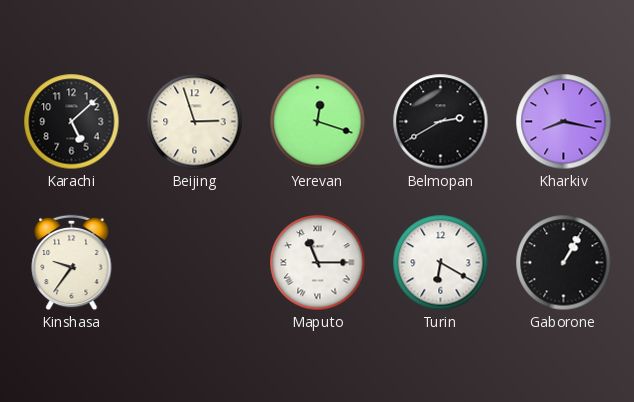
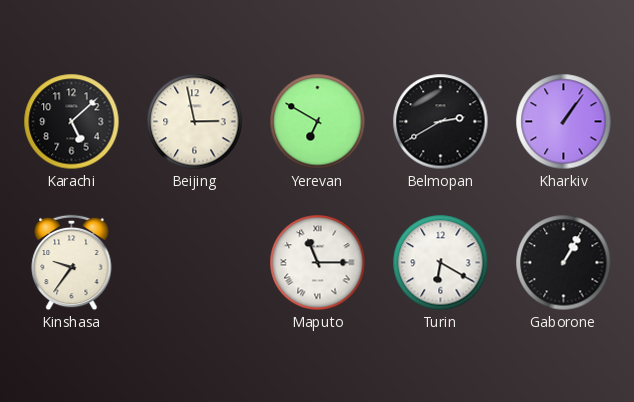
Beijing: 2:57 -> 2:58 (195, 122)
Yerevan: 12:18 -> 6:50 (318, 122)
Kharkiv: 8:17 -> 1:06 (564, 122)
